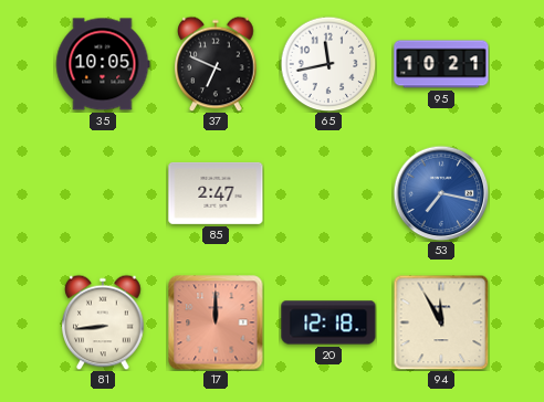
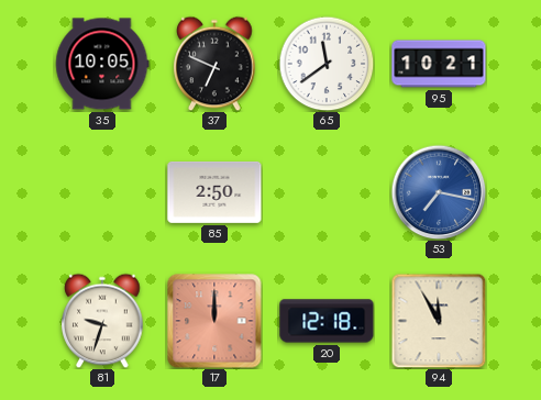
65: 11:43 -> 11:39 (327, 64)
85: 2:47 -> 2:50 (214, 192)
81: 8:44 -> 9:33 (102, 321)
